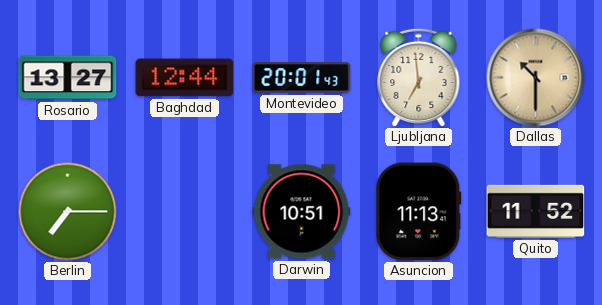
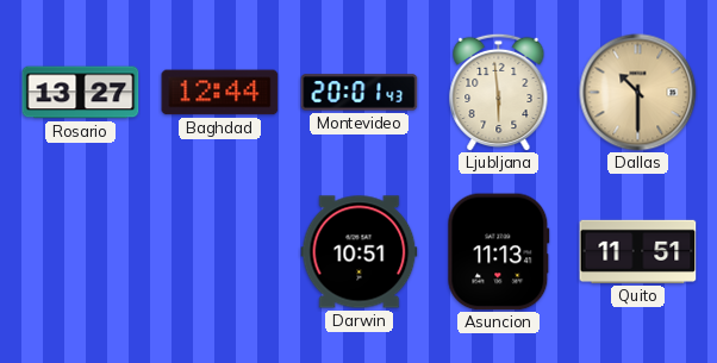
Ljubljana: 6:59 -> 5:59 (499, 92)
Berlin: 7:15 -> none (68, 212)
Quito: 11:52 -> 11:51 (638, 251)
